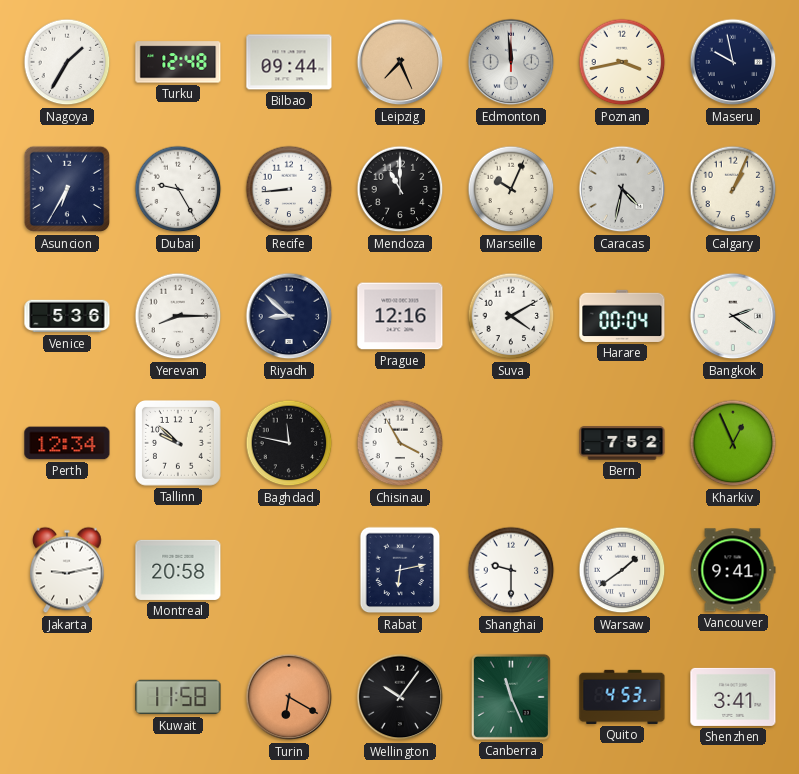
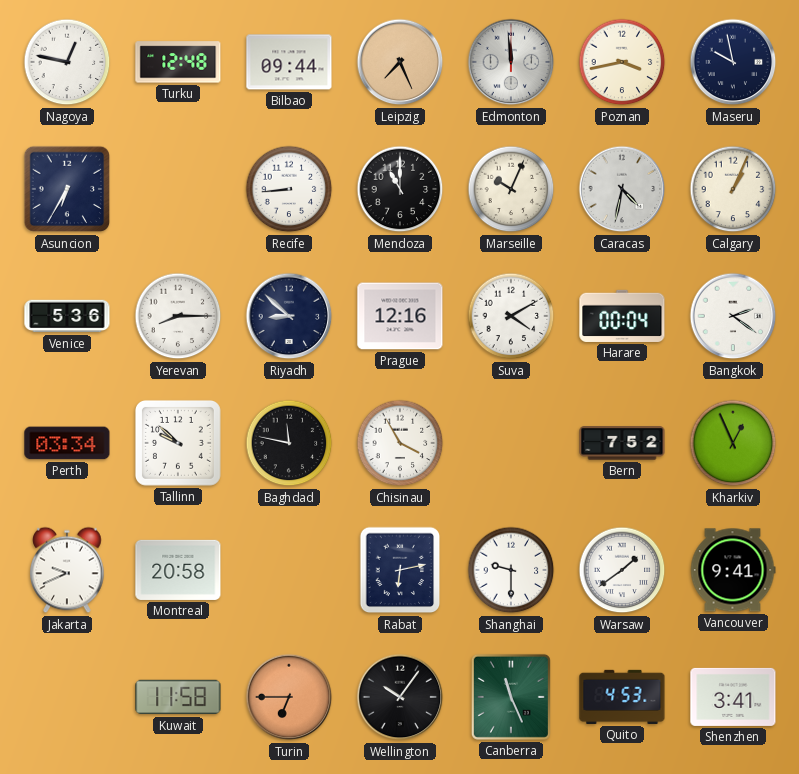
Nagoya: 1:35 -> 12:47 (67, 62)
Dubai: 9:25 -> none (178, 189)
Perth: 12:34 -> 03:34 (67, 443)
Jakarta: 9:13 -> 9:41 (67, 570)
Turin: 6:20 -> 6:45 (289, 697)
